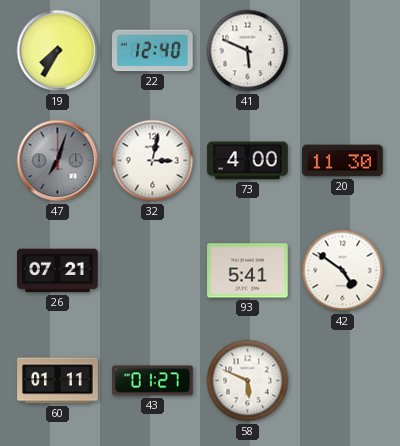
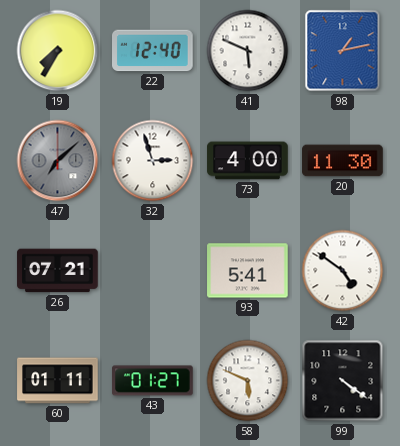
98: none -> 1:13 (343, 51)
47: 7:03 -> 7:08 (58, 161)
32: 3:02 -> 2:57 (153, 161)
99: none -> 4:21 (343, 381)
